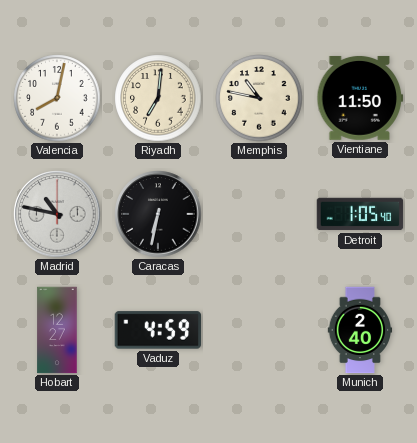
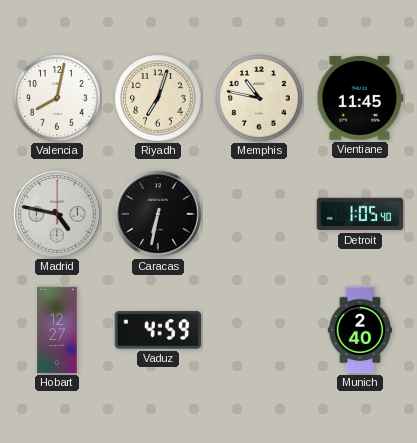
Riyadh: 7:01 -> 7:03 (158, 98)
Vientiane: 11:50 -> 11:45 (360, 98)
Madrid: 10:47 -> 4:47 (57, 214)
